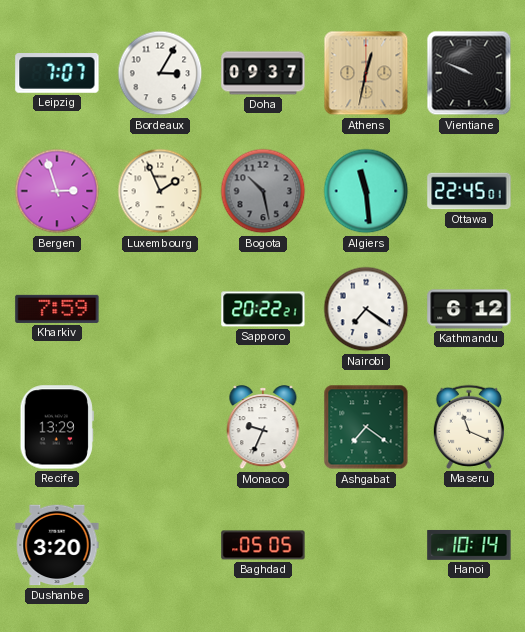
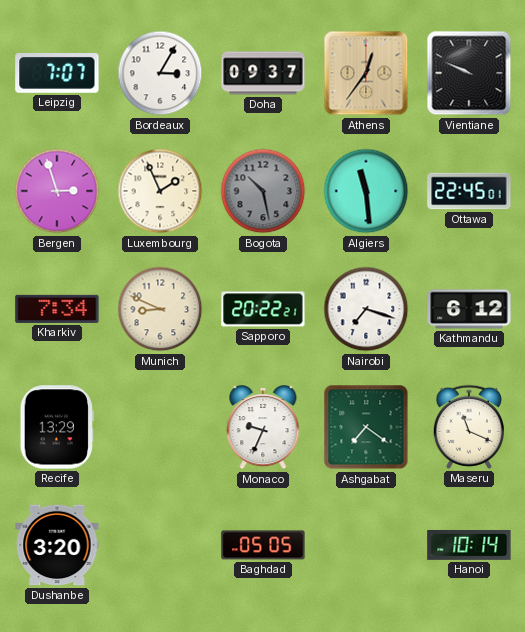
Athens: 12:32 -> 12:36 (366, 73)
Kharkiv: 7:59 -> 7:34 (57, 309)
Munich: none -> 8:49 (160, 309)
Nairobi: 7:21 -> 7:18 (366, 309)
